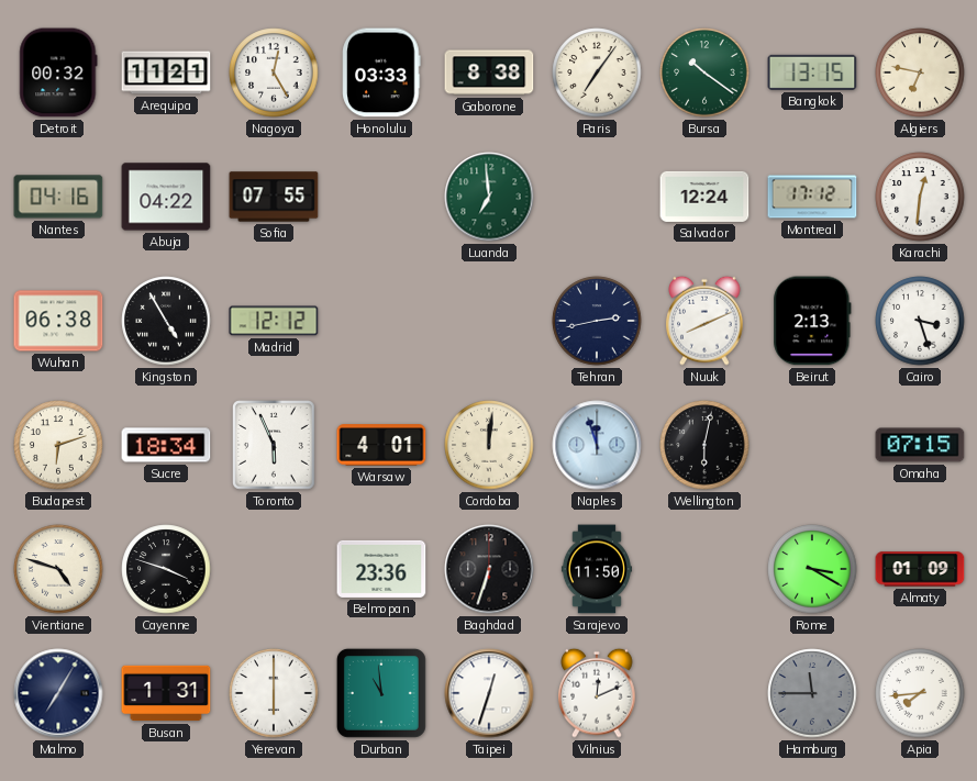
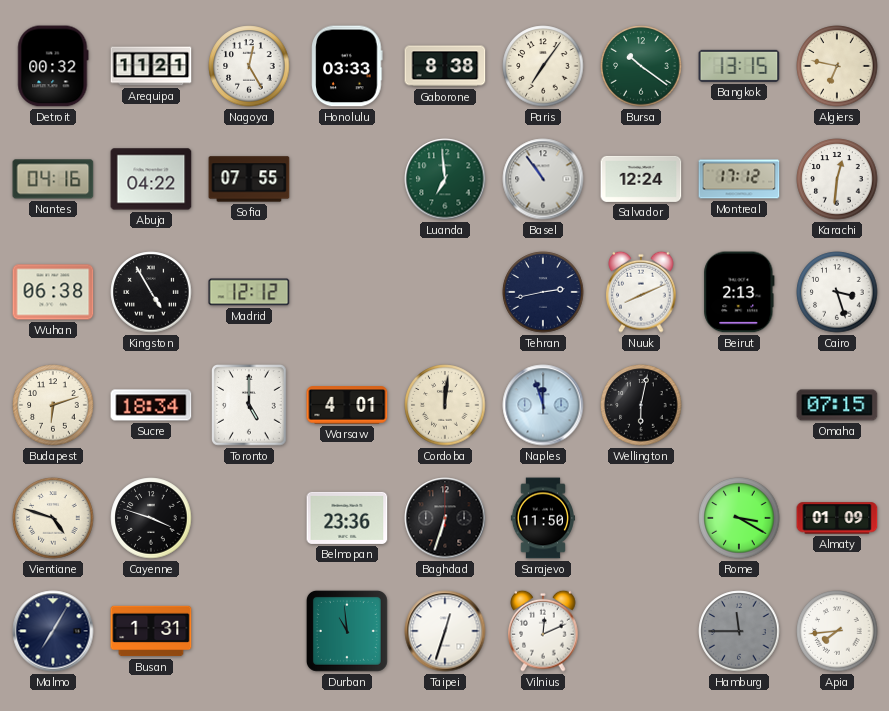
Basel: none -> 10:54 (543, 179)
Toronto: 5:56 -> 5:00 (250, 406)
Yerevan: 6:00 -> none (274, 693)
